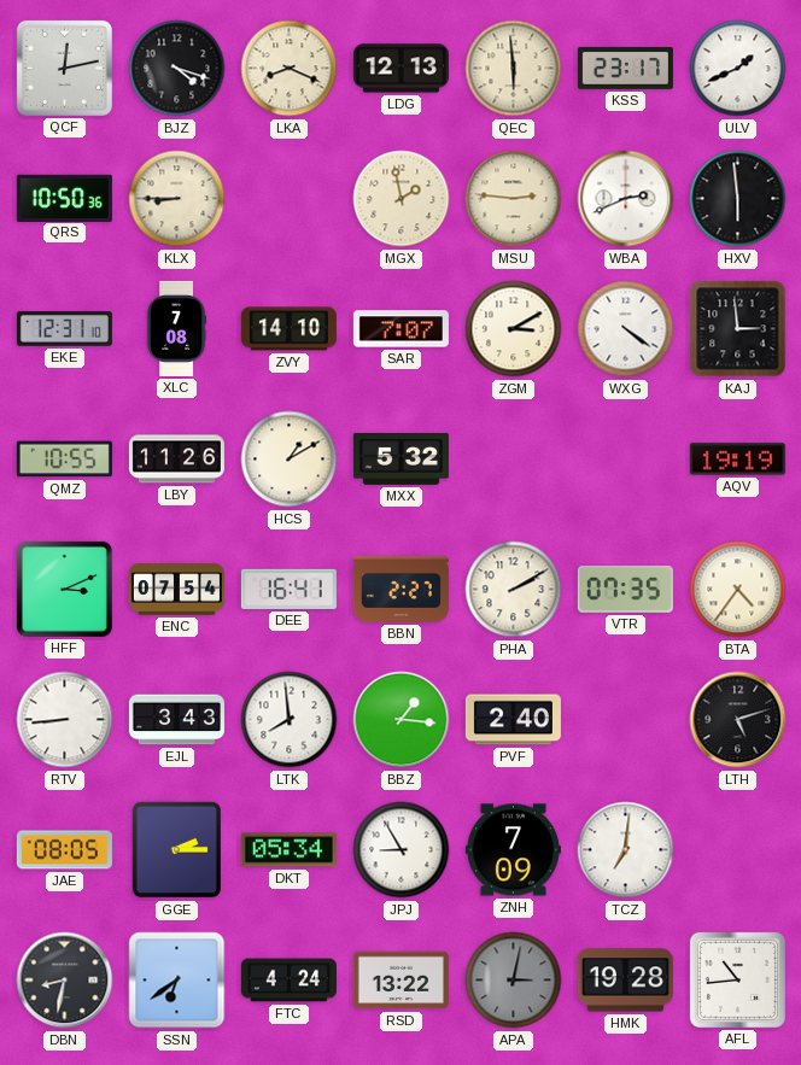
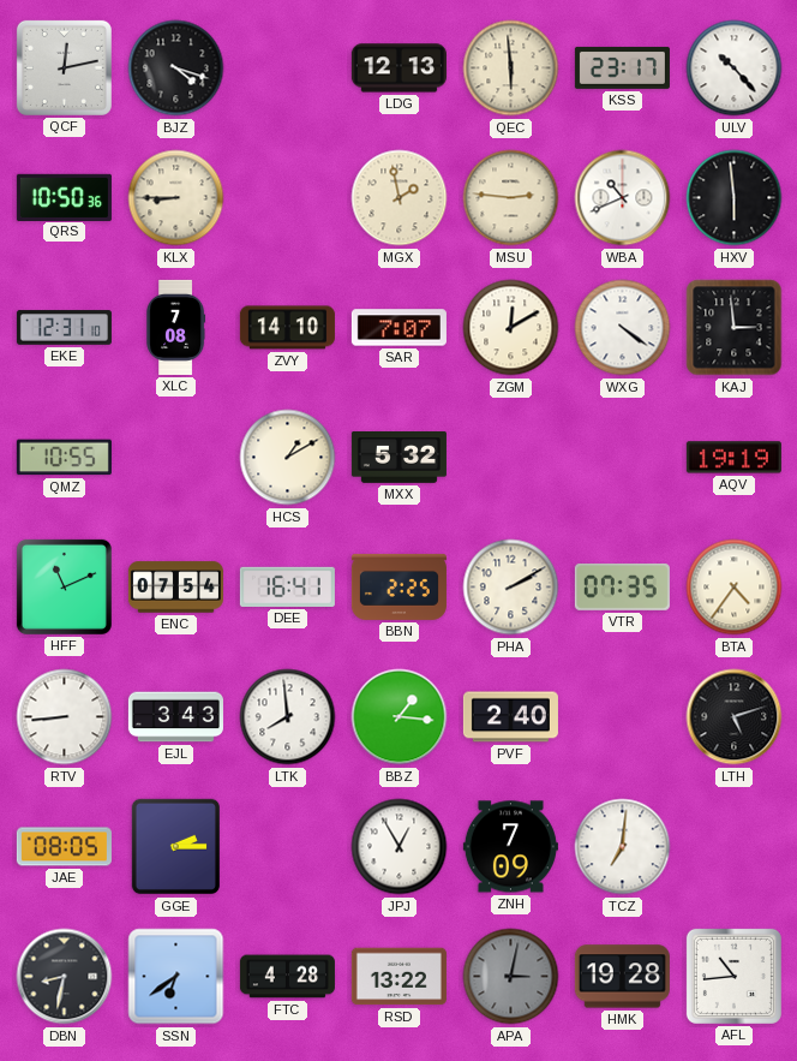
LKA: 8:19 -> none (290, 69)
ULV: 1:41 -> 10:23 (735, 68)
WBA: 2:41 -> 10:41 (623, 198)
ZGM: 3:10 -> 12:10 (511, 328)
LBY: 11:26 -> none (176, 460)
HFF: 3:11 -> 11:11 (64, 586)
BBN: 2:27 -> 2:25 (398, 586)
DKT: 05:34 -> none (288, 850)
JPJ: 8:55 -> 12:55 (400, 847)
FTC: 4:24 -> 4:28 (287, 977)
